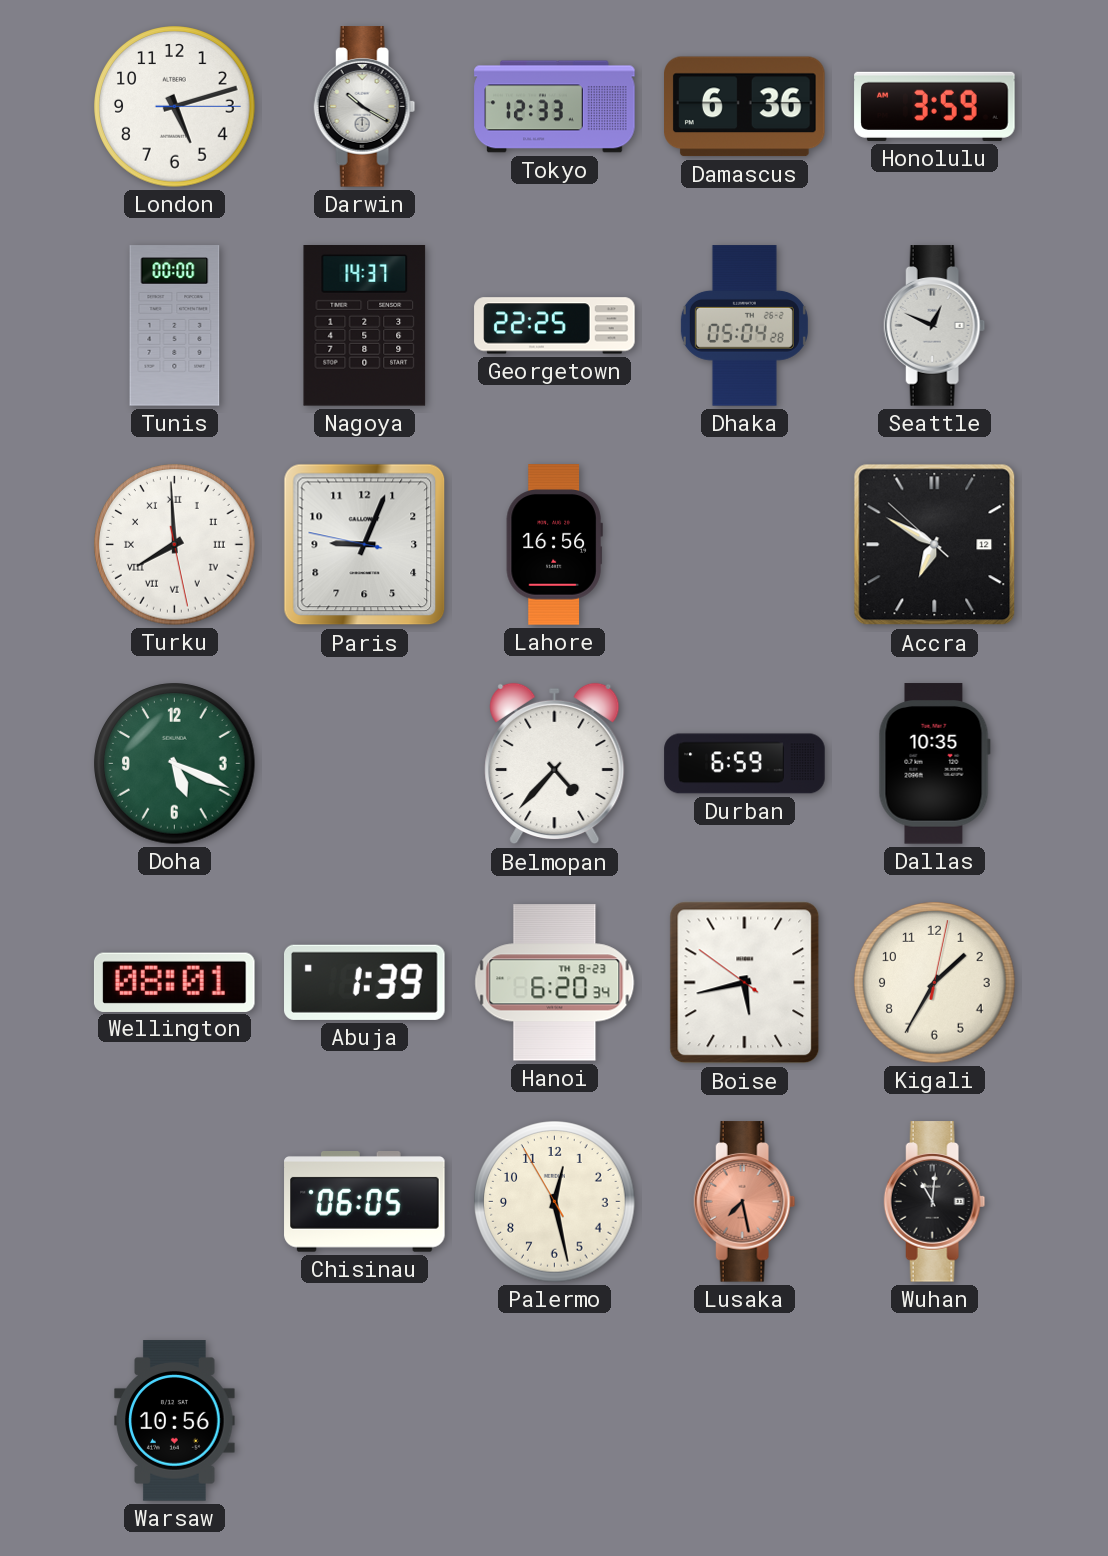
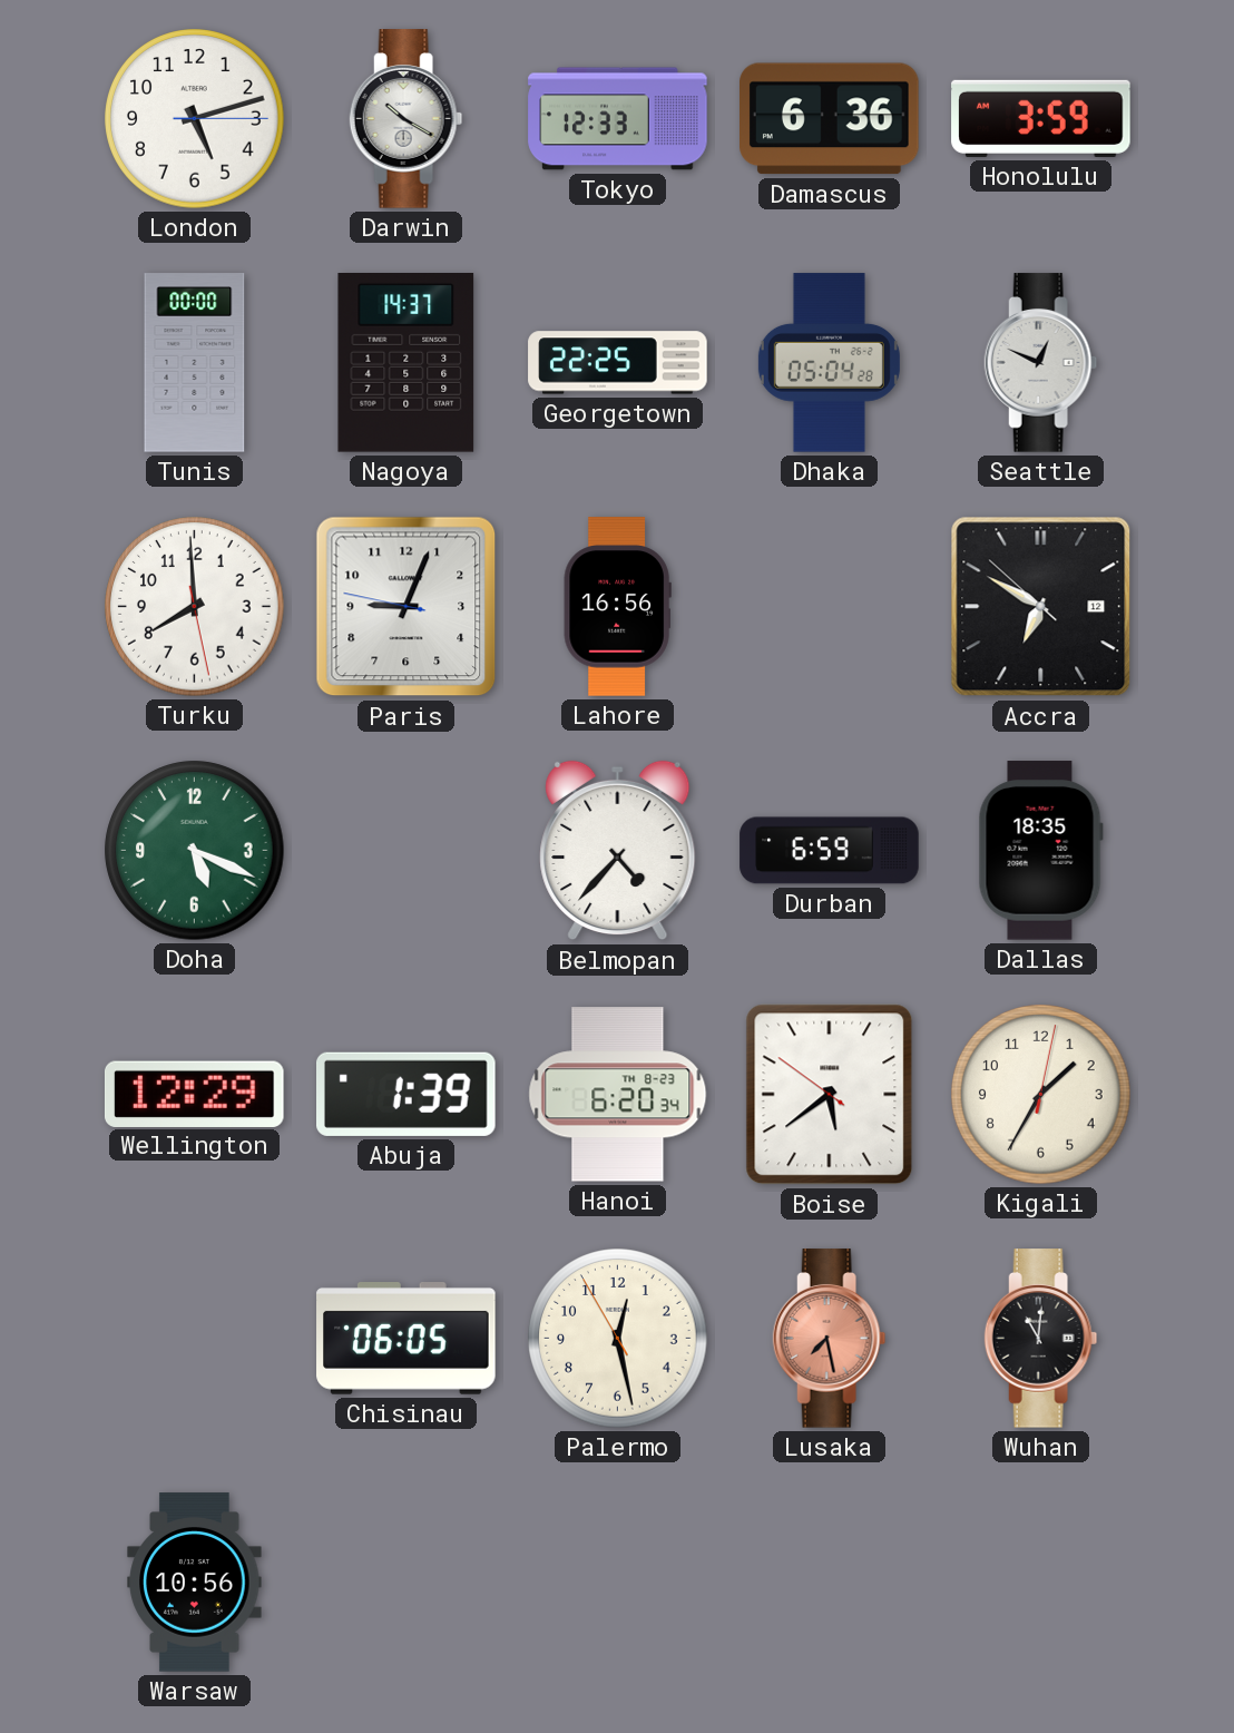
Turku numerals: Roman -> Arabic (195, 607)
Dallas: 10:35 -> 18:35 (1040, 851)
Wellington: 08:01 -> 12:29 (194, 1094)
Boise: 5:42 -> 5:38 (830, 1095)
